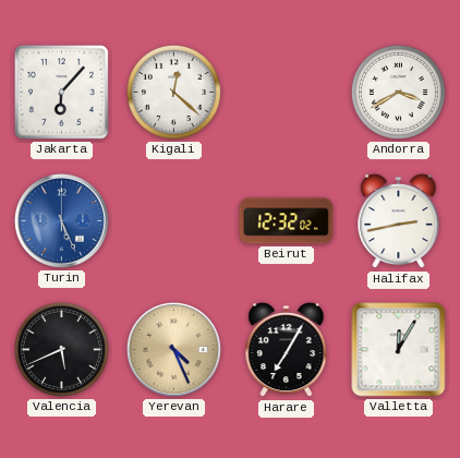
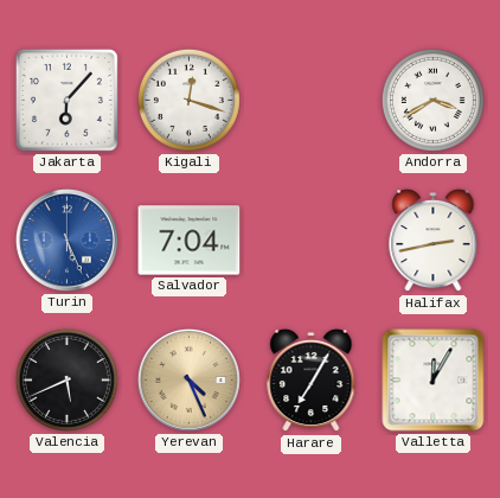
Kigali: 12:22 -> 12:18 (188, 100)
Salvador: none -> 7:04 (190, 241)
Beirut: 12:32 -> none (287, 221)
